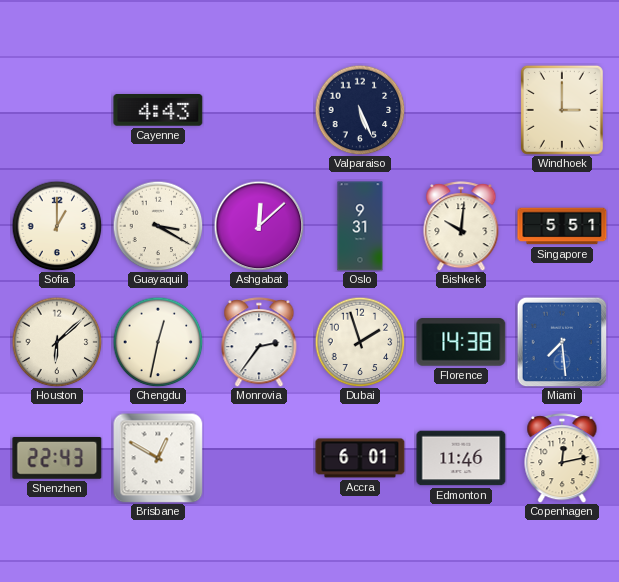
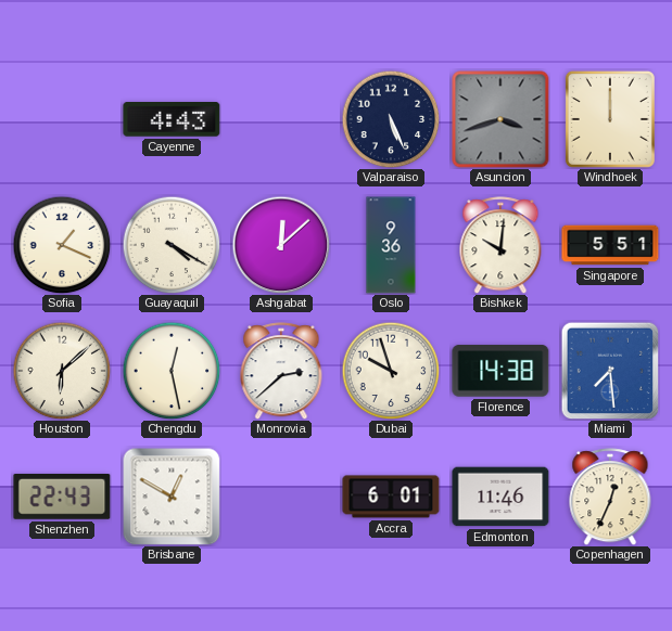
Asuncion: none -> 3:42 (500, 119)
Windhoek: 3:00 -> 12:00 (610, 119)
Sofia: 1:00 -> 1:19 (62, 245)
Guayaquil: 3:20 -> 4:20 (172, 245)
Oslo: 9:31 -> 9:36 (391, 245)
Chengdu: 12:32 -> 12:28 (172, 371)
Monrovia: 2:36 -> 2:38 (281, 371)
Dubai: 1:57 -> 9:57 (391, 371)
Copenhagen: 12:13 -> 12:34 (610, 497)
